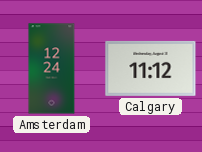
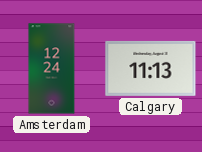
Calgary: 11:12 -> 11:13 (151, 68)
